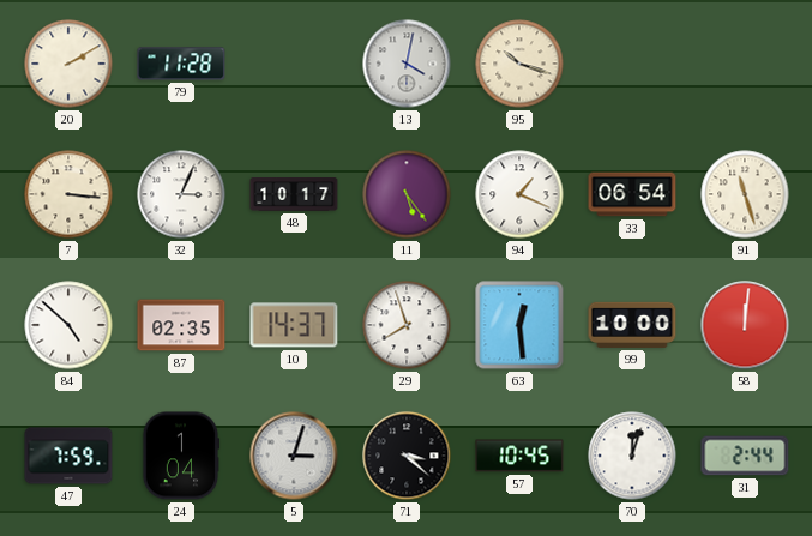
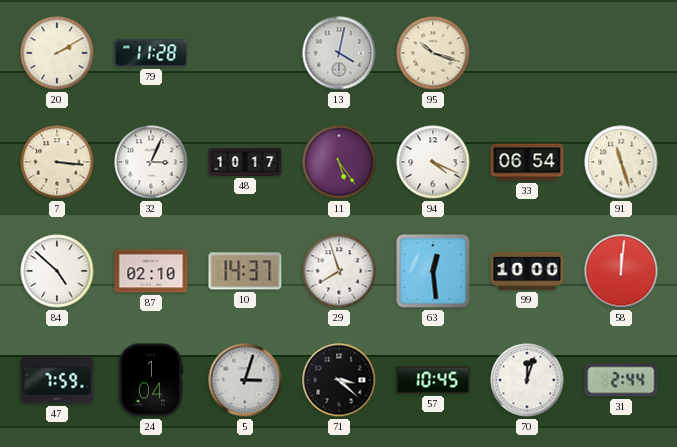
94: 1:19 -> 4:19 (433, 162)
87: 02:35 -> 02:10 (151, 271)
